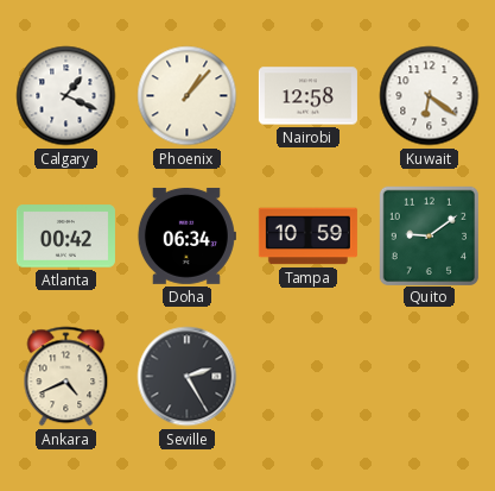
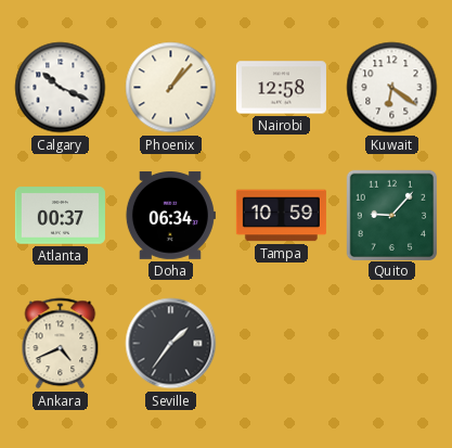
Calgary: 1:19 -> 10:19 (61, 88)
Atlanta: 00:42 -> 00:37 (60, 216)
Quito: 9:09 -> 9:07 (391, 215)
Seville: 2:25 -> 1:36 (171, 344)
